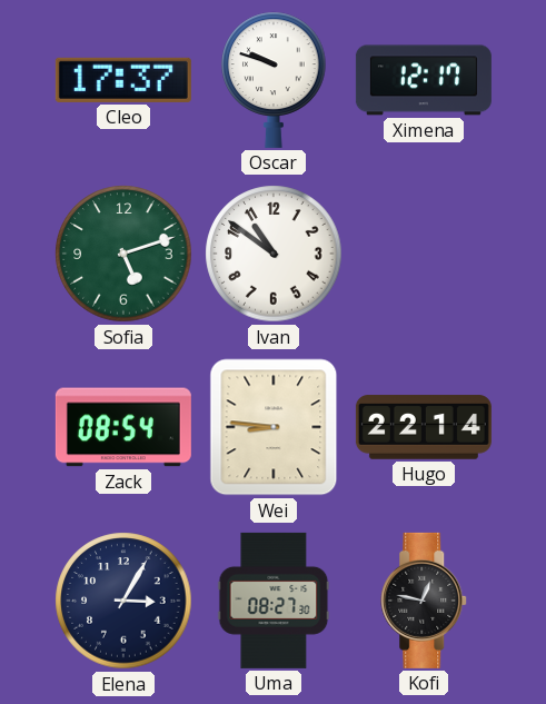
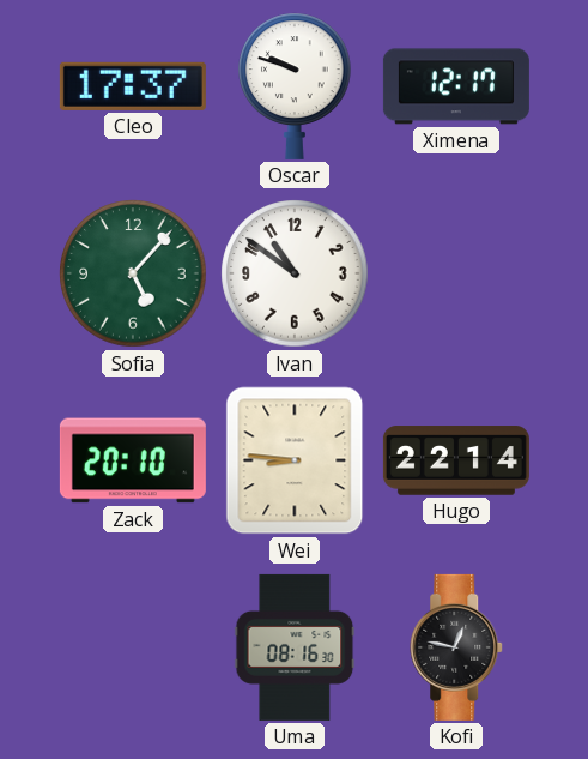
Sofia: 5:12 -> 5:07 (133, 273)
Zack: 08:54 -> 20:10 (133, 460)
Elena: 3:05 -> none (123, 601)
Uma: 08:27 -> 08:16 (295, 647)
